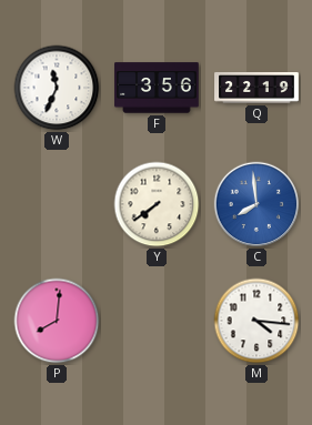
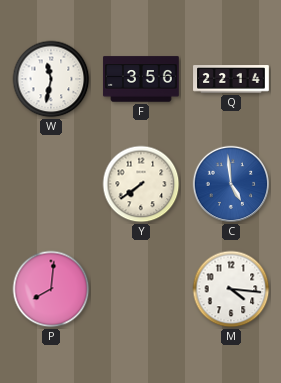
W: 11:34 -> 11:32 (51, 79)
Q: 22:19 -> 22:14 (231, 79)
C: 7:59 -> 4:59 (231, 184)
